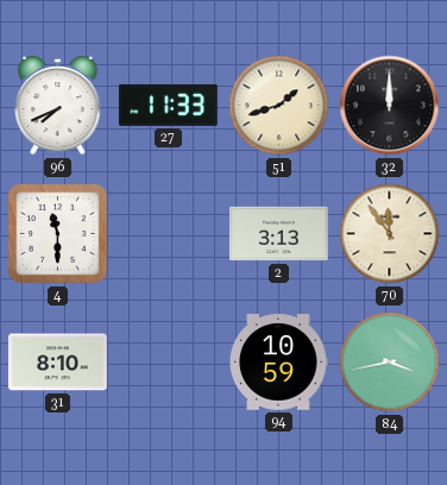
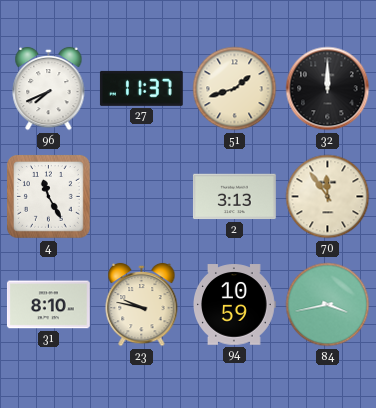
27: 11:33 -> 11:37 (141, 88)
4: 11:30 -> 11:25 (49, 197)
23: none -> 9:47 (142, 305)
